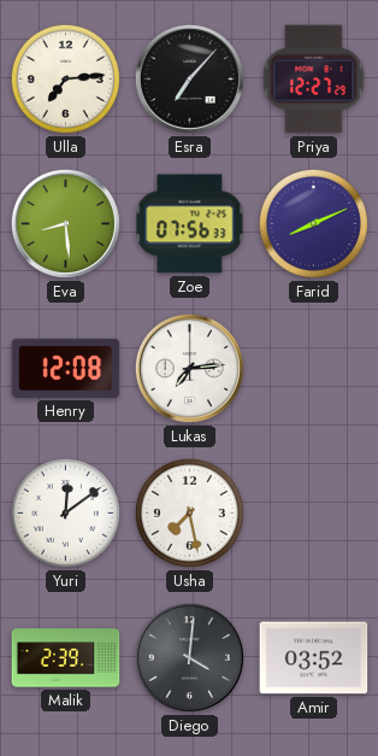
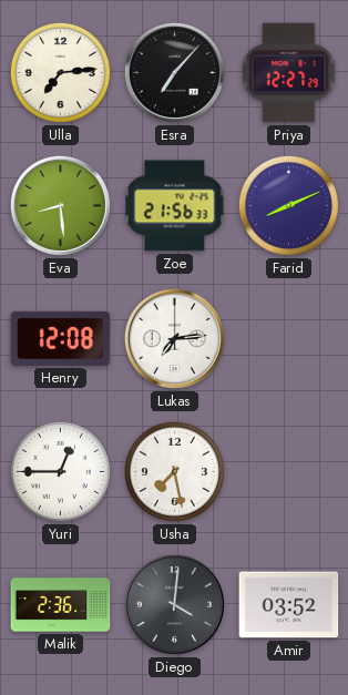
Zoe: 07:56 -> 21:56 (175, 206)
Yuri: 12:09 -> 12:45 (60, 471)
Malik: 2:39 -> 2:36 (61, 605)
